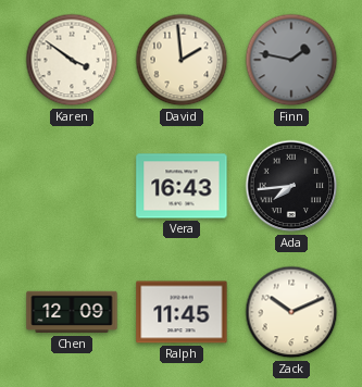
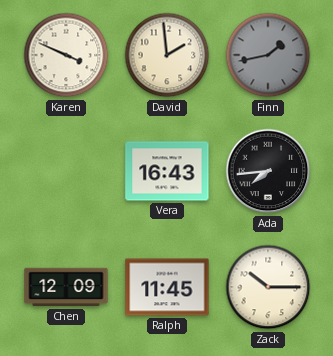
Karen: 3:51 -> 3:49 (66, 55)
Finn: 1:47 -> 1:43 (268, 55)
Zack: 10:11 -> 10:15 (268, 287)
